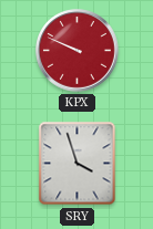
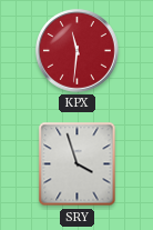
KPX: 9:49 -> 11:31 (78, 51)
